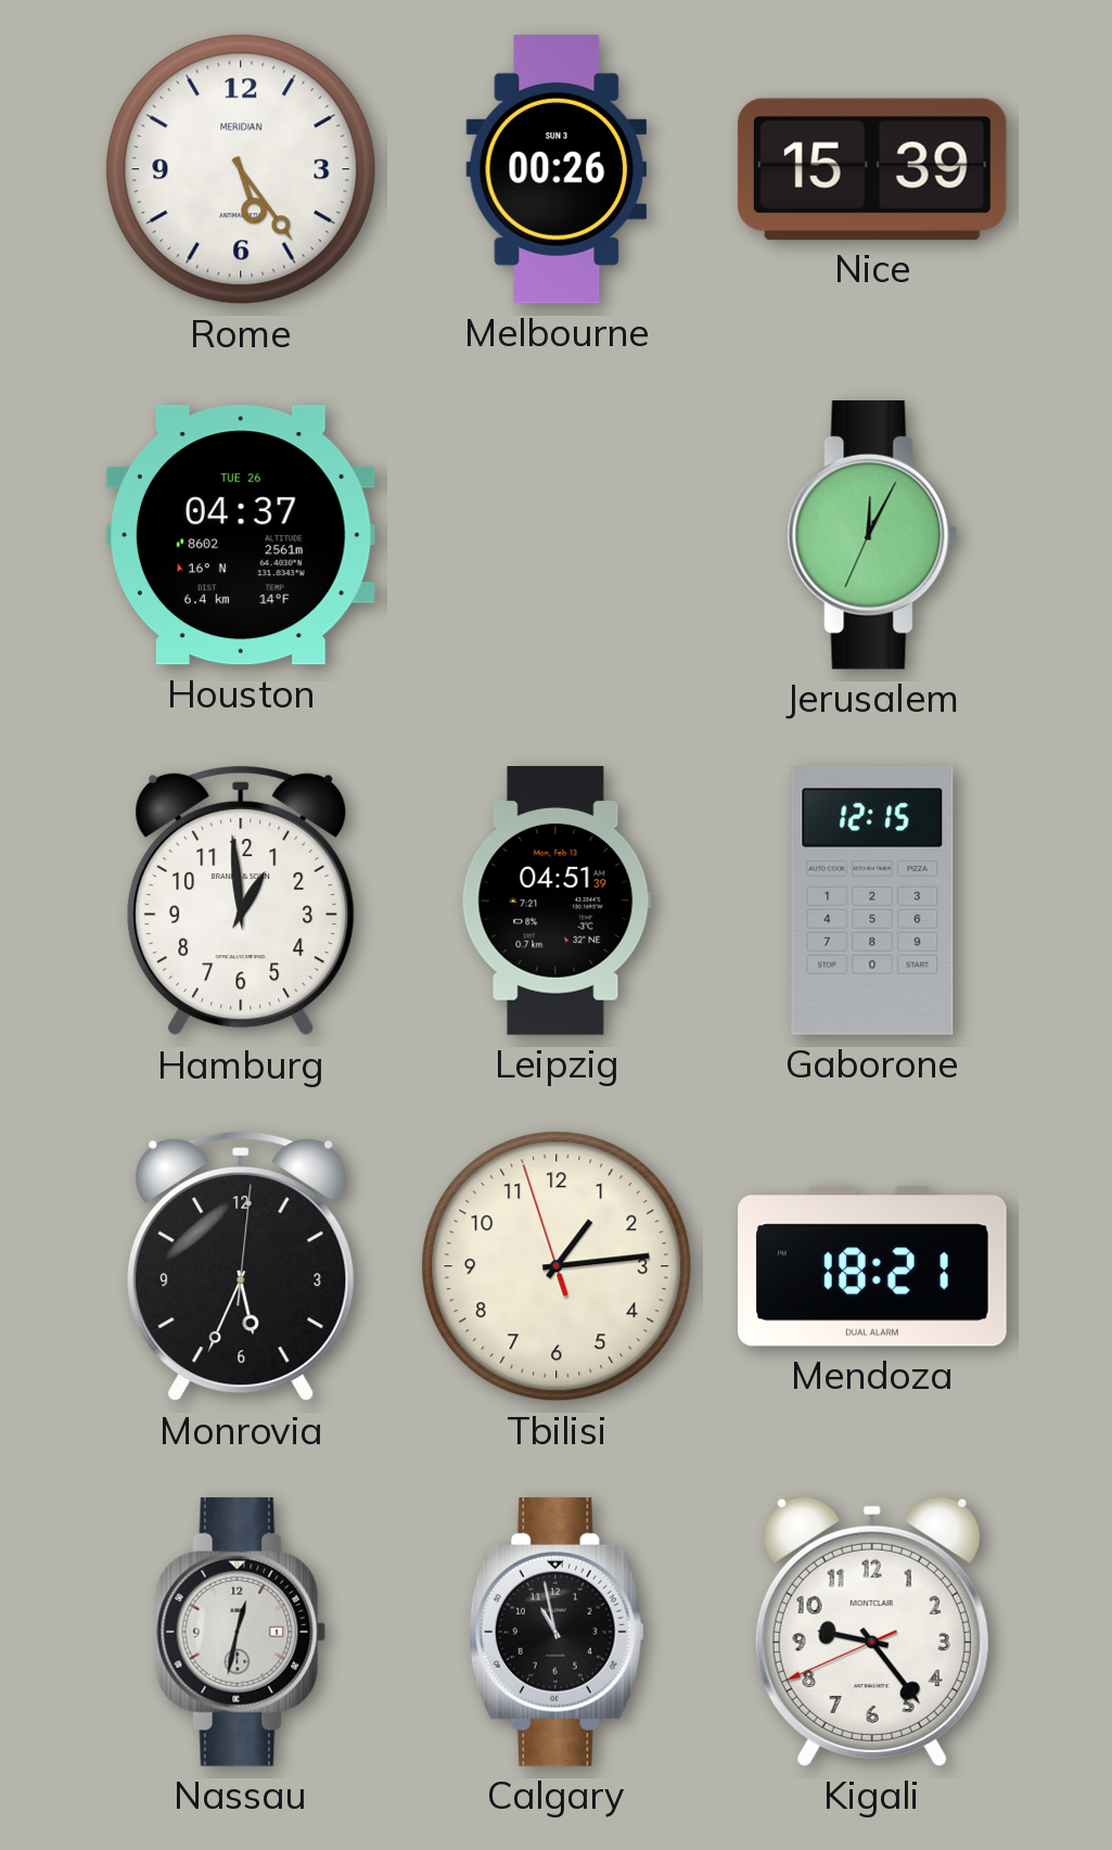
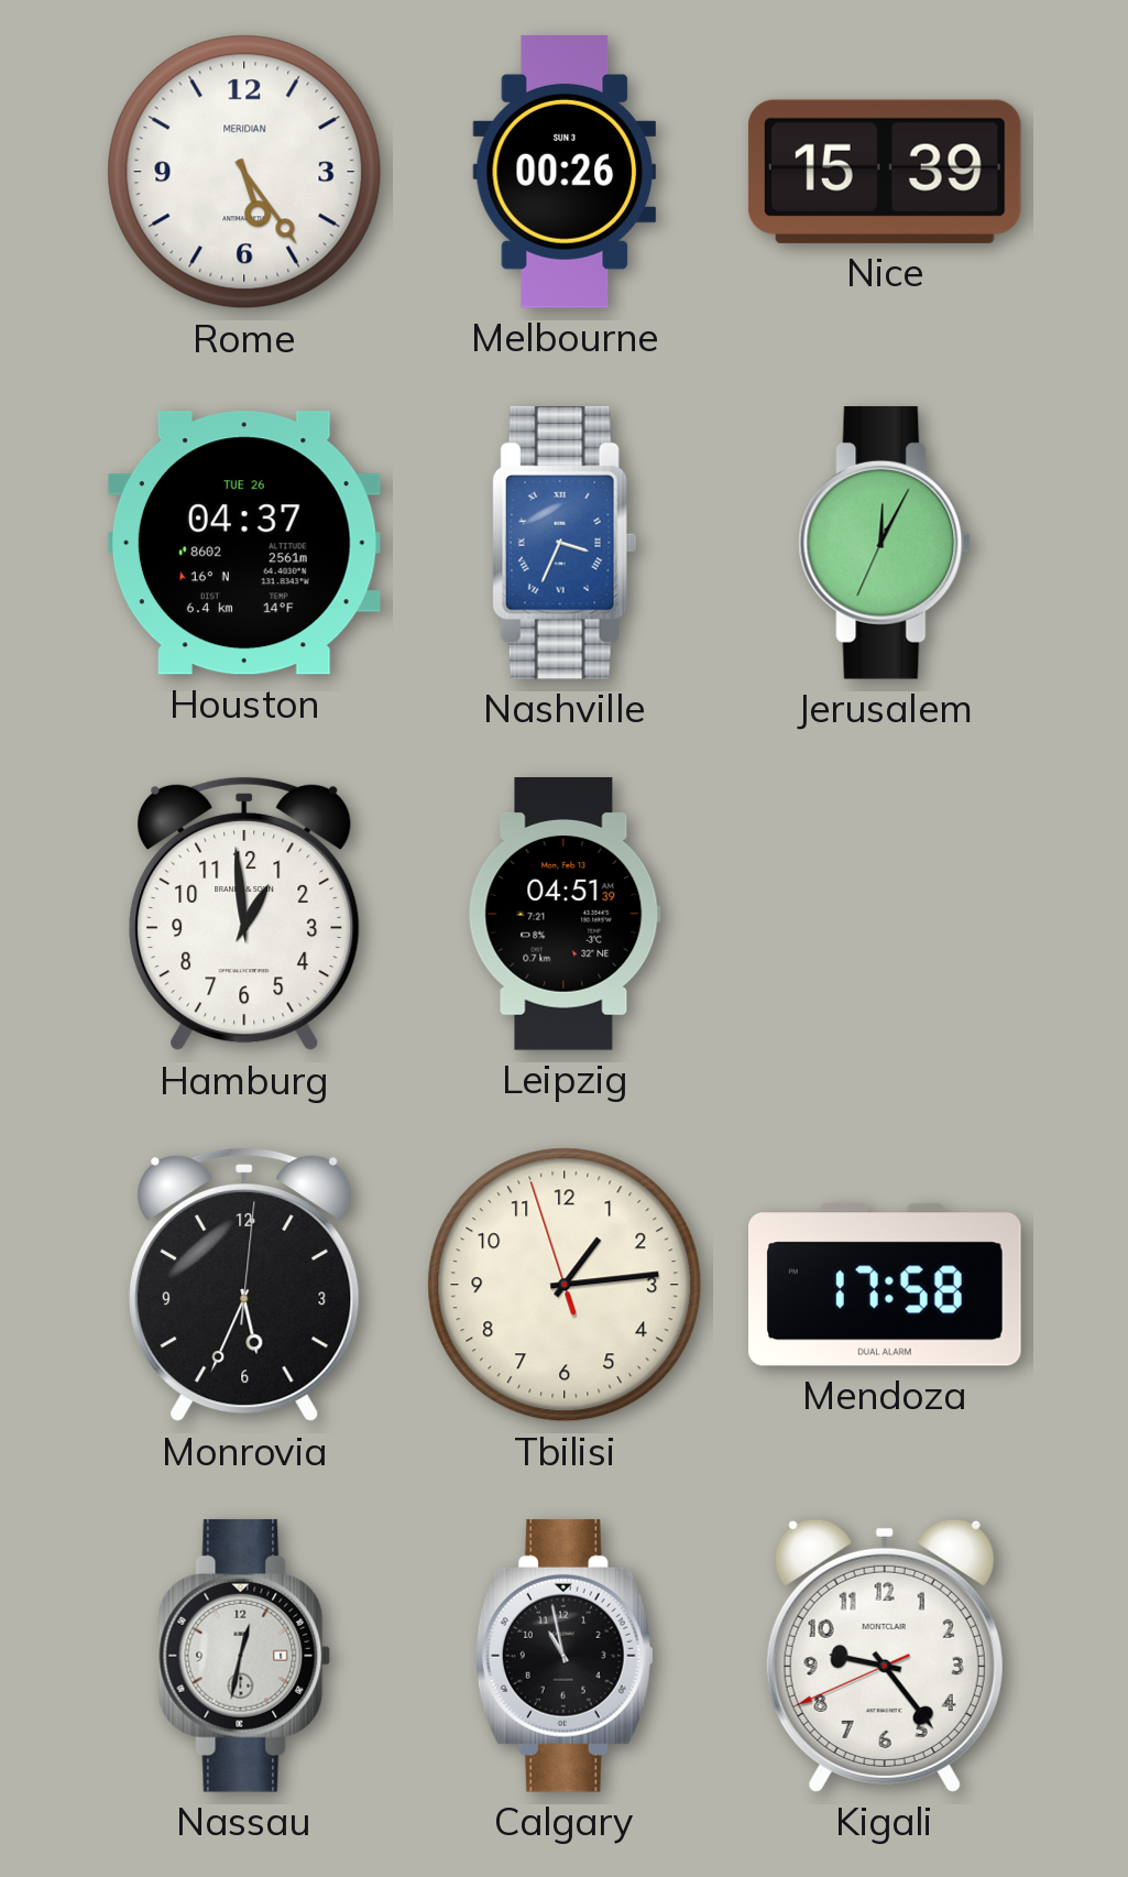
Nashville: none -> 3:34 (565, 543)
Gaborone: 12:15 -> none (872, 902)
Mendoza: 18:21 -> 17:58 (886, 1285)
